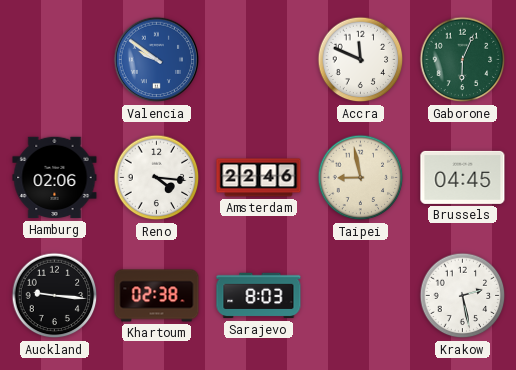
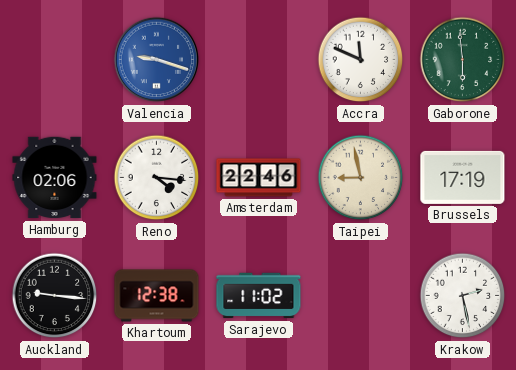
Valencia: 9:51 -> 9:18 (157, 60)
Gaborone: 6:04 -> 5:59 (463, 60)
Brussels: 04:45 -> 17:19 (463, 177)
Khartoum: 02:38 -> 12:38 (157, 296)
Sarajevo: 8:03 -> 11:02 (259, 296)
